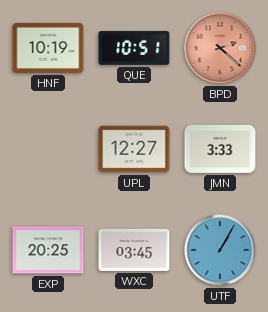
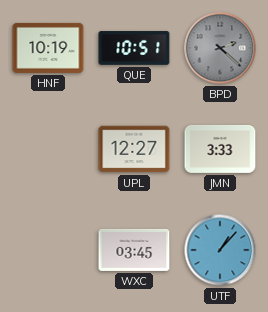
BPD dial: salmon -> grey (220, 48)
EXP: 20:25 -> none (48, 250)
UTF: 1:05 -> 1:07 (220, 250)
